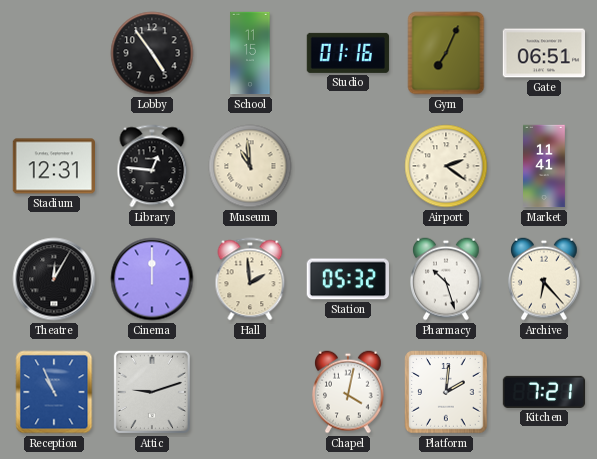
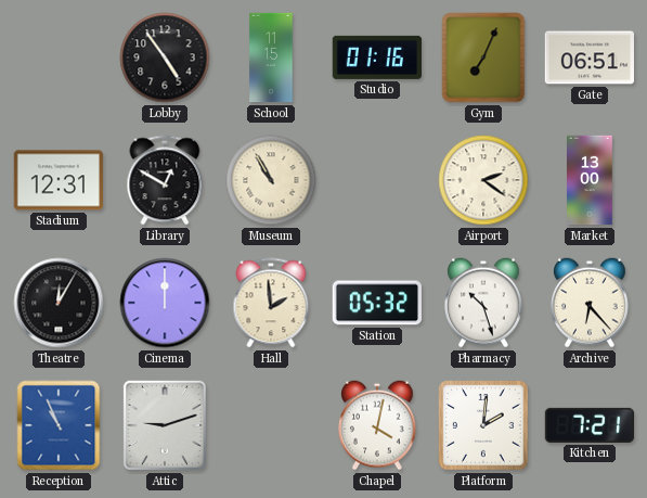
Library: 12:46 -> 12:50 (165, 180)
Museum: 10:59 -> 10:55 (271, 180)
Market: 11:41 -> 13:00 (591, 180)
